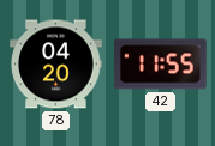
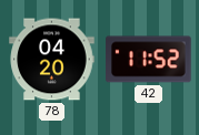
42: 11:55 -> 11:52 (149, 60)
